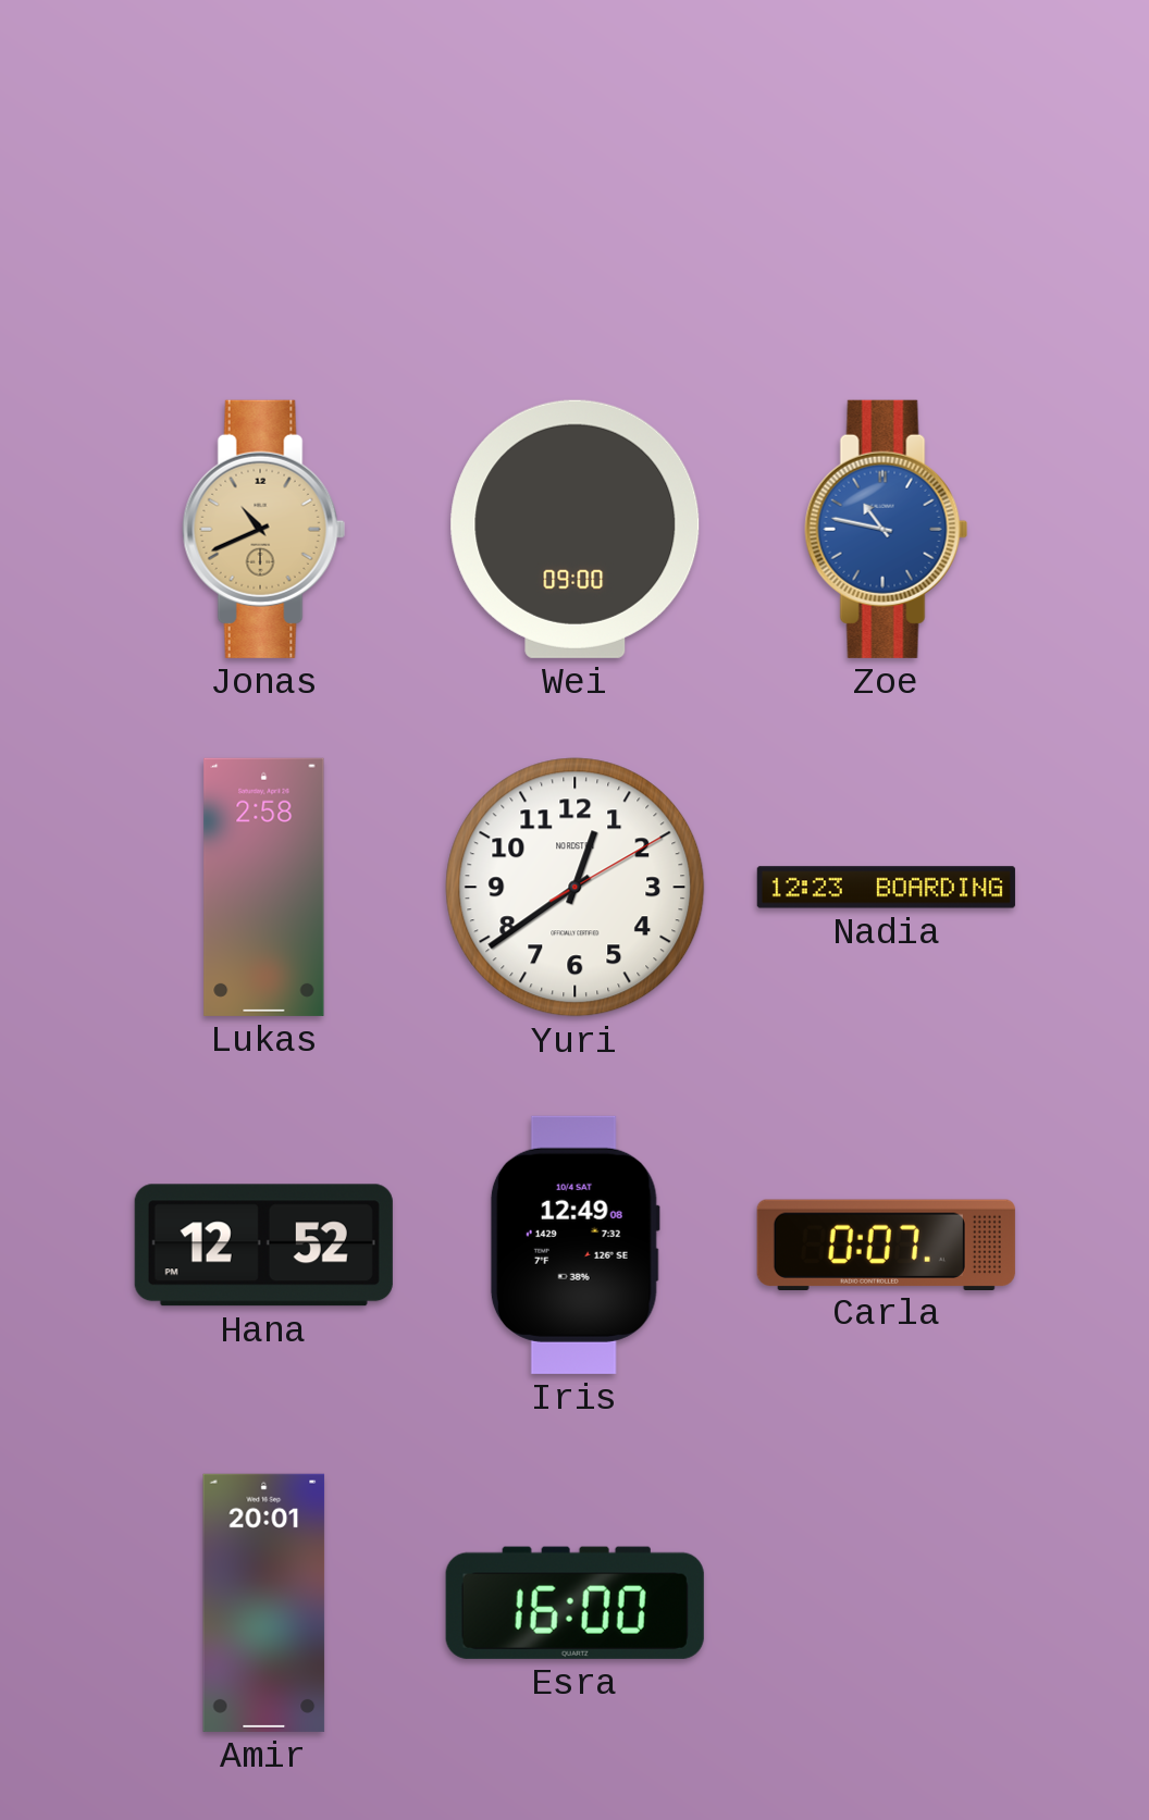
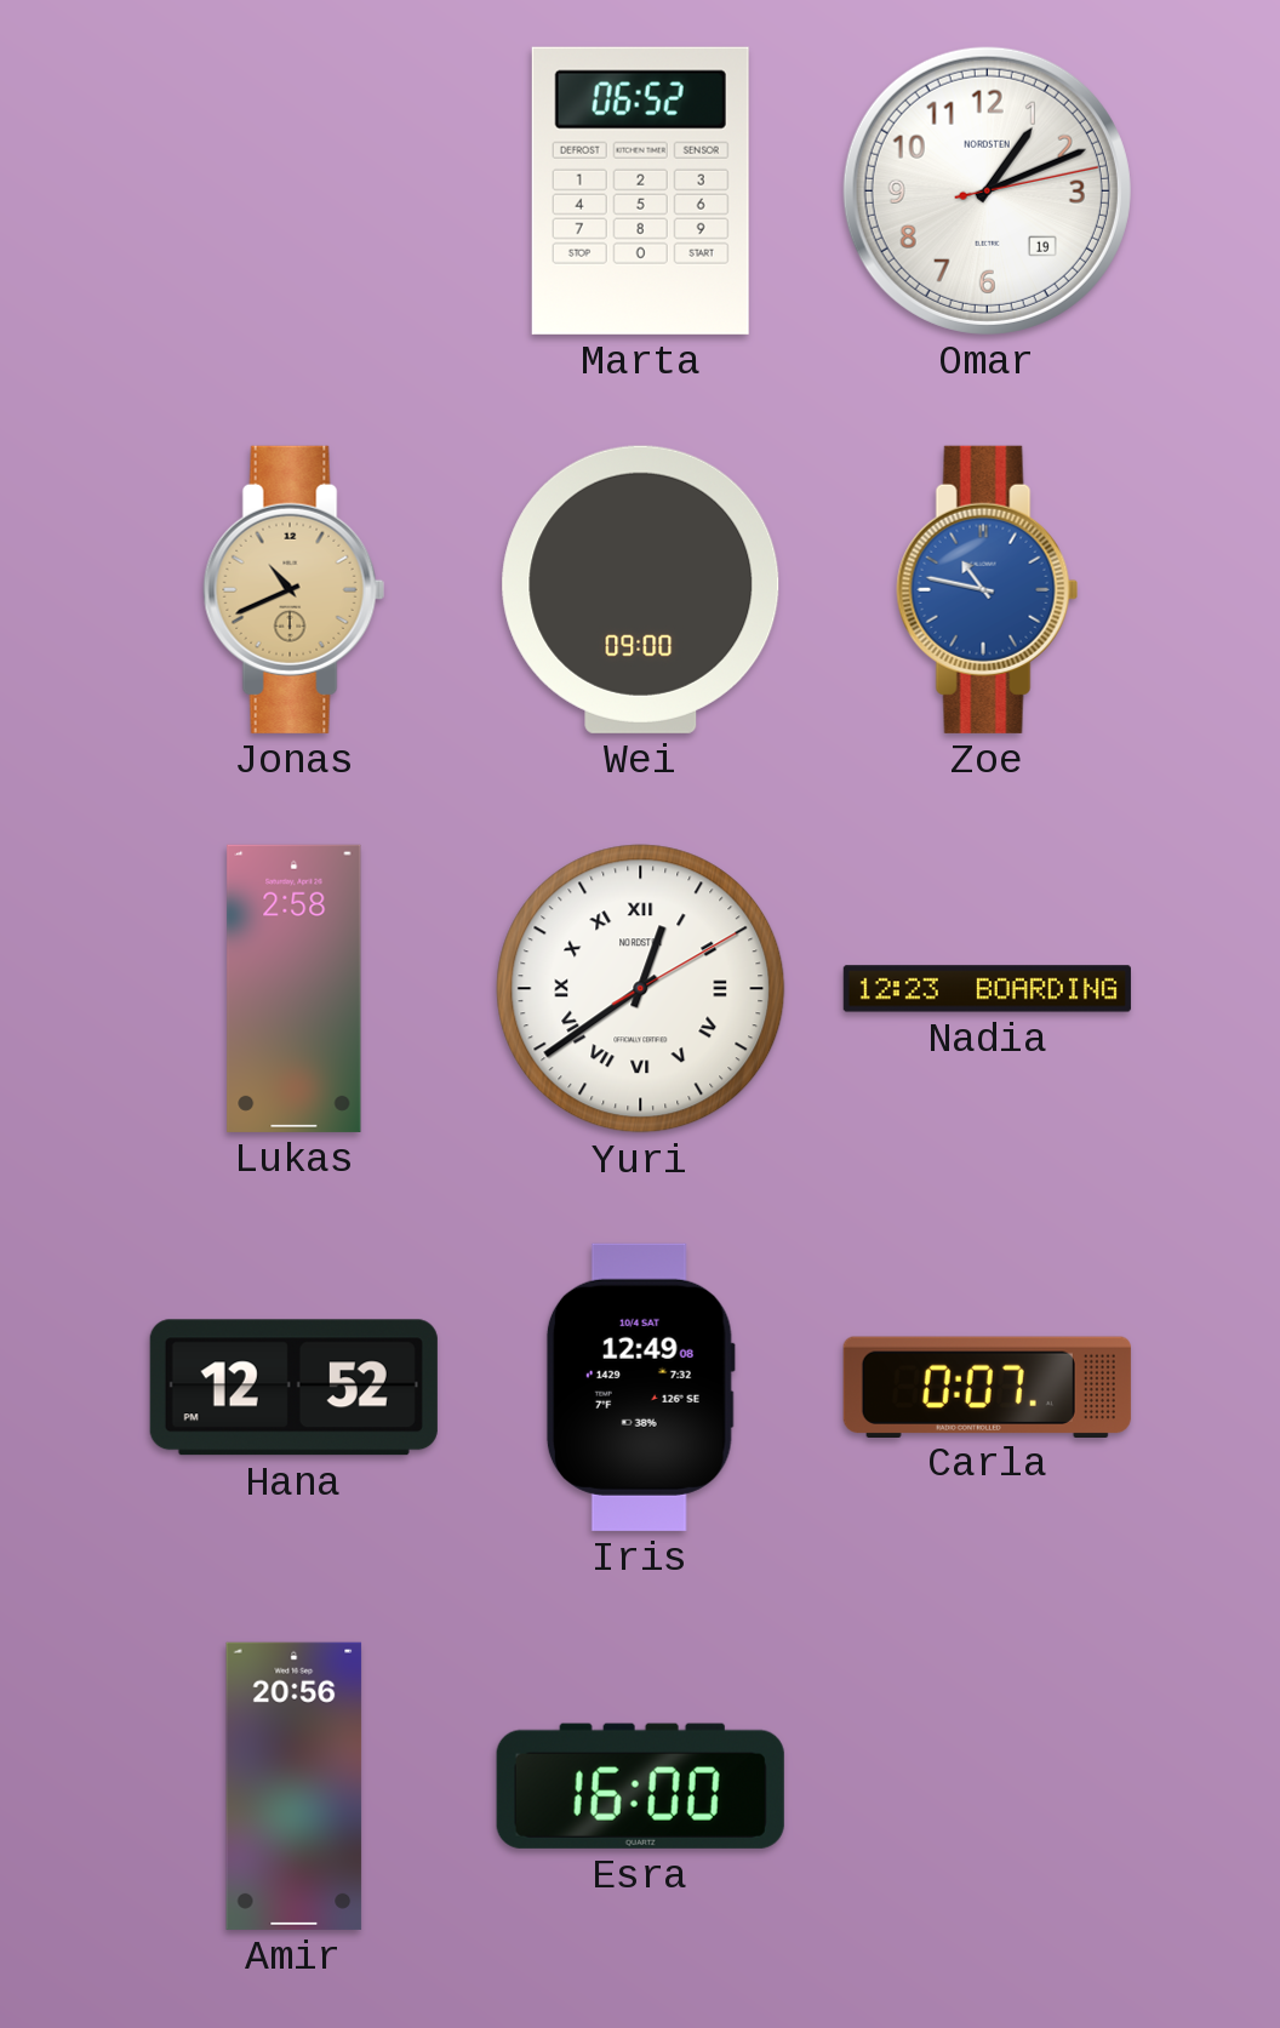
Marta: none -> 06:52 (640, 190)
Omar: none -> 1:11 (987, 190)
Yuri numerals: Arabic -> Roman (641, 989)
Amir: 20:01 -> 20:56 (295, 1786)
